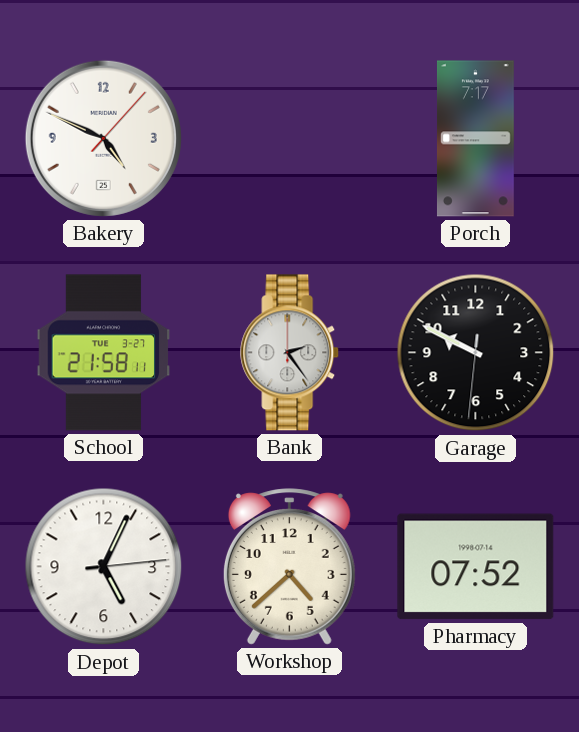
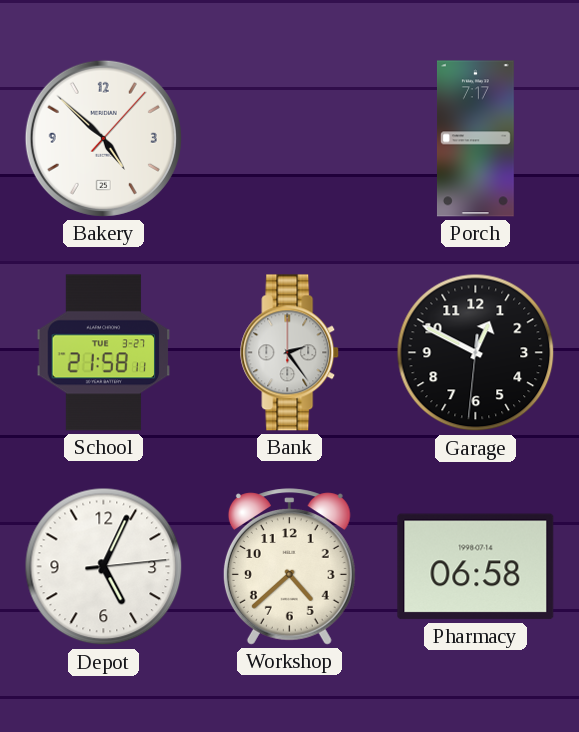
Bakery: 4:49 -> 4:52 (103, 138)
Garage: 9:49 -> 12:49 (476, 353)
Pharmacy: 07:52 -> 06:58 (476, 567)
